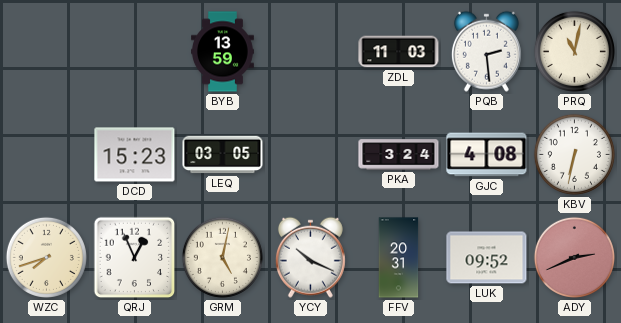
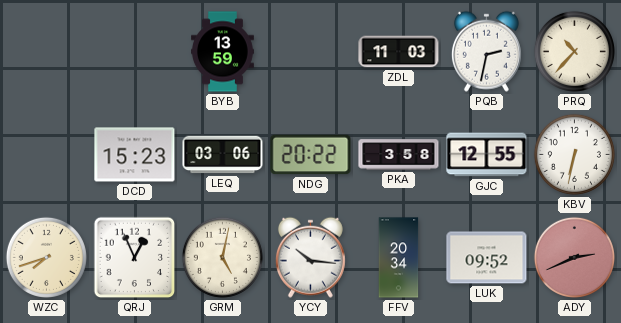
PQB: 2:29 -> 2:32 (486, 51)
PRQ: 11:02 -> 10:37 (574, 51)
LEQ: 03:05 -> 03:06 (223, 155)
NDG: none -> 20:22 (311, 155)
PKA: 3:24 -> 3:58 (399, 155)
GJC: 4:08 -> 12:55 (487, 155)
YCY: 10:19 -> 10:16 (310, 257)
FFV: 20:31 -> 20:34 (399, 258)
